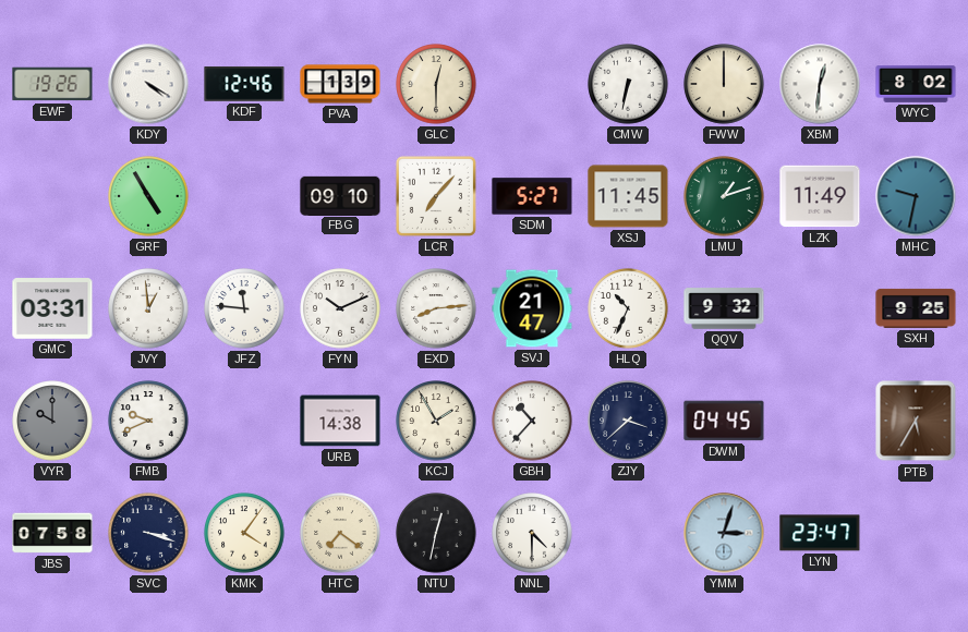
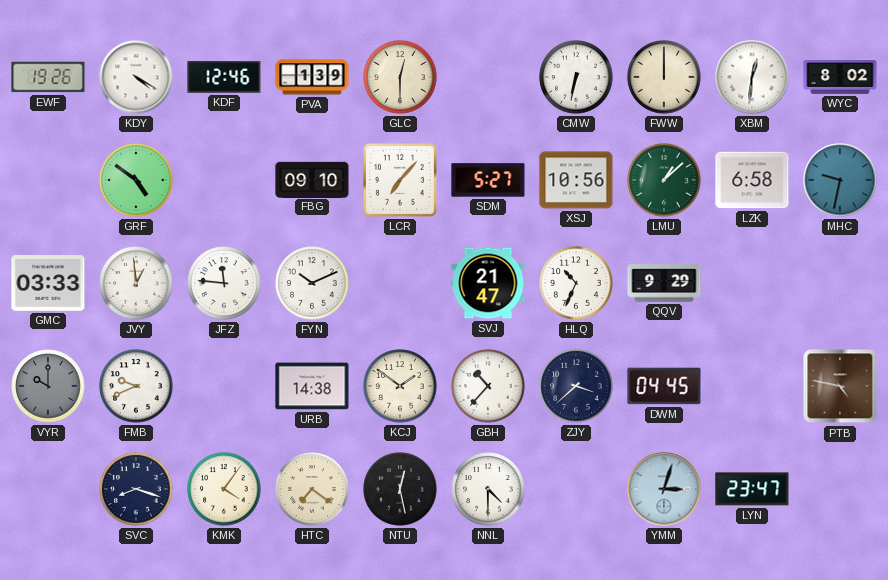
GRF: 4:55 -> 4:51 (136, 180)
XSJ: 11:45 -> 10:56 (576, 180)
LMU: 1:12 -> 1:08 (664, 180)
LZK: 11:49 -> 6:58 (752, 180)
GMC: 03:31 -> 03:33 (48, 283)
EXD: 8:14 -> none (436, 308)
QQV: 9:32 -> 9:29 (664, 283)
SXH: 9:25 -> none (916, 308)
KCJ: 1:55 -> 1:51 (400, 386)
PTB: 5:35 -> 4:47 (840, 386)
JBS: 07:58 -> none (52, 533)
SVC: 3:18 -> 8:18 (136, 489)
NTU: 12:32 -> 12:28 (400, 489)
